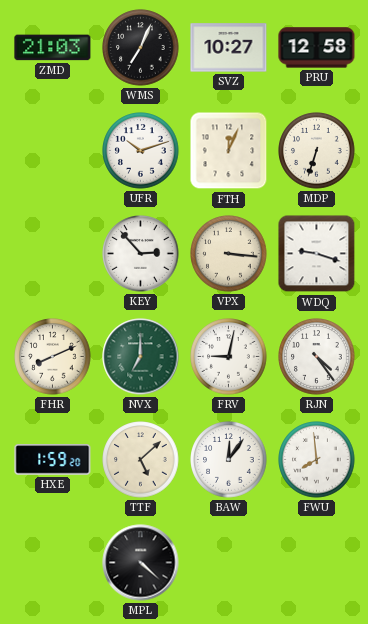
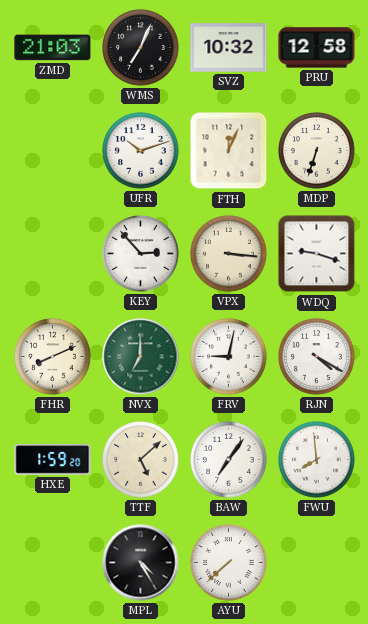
SVZ: 10:27 -> 10:32 (229, 48)
RJN: 4:24 -> 4:20 (317, 357)
BAW: 12:06 -> 7:06 (229, 460)
MPL: 4:22 -> 4:25 (141, 563)
AYU: none -> 7:38 (229, 563)
